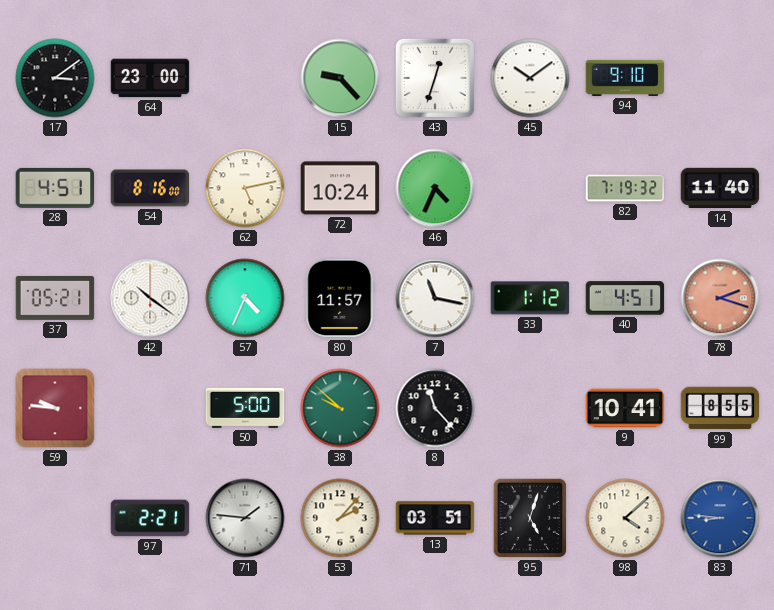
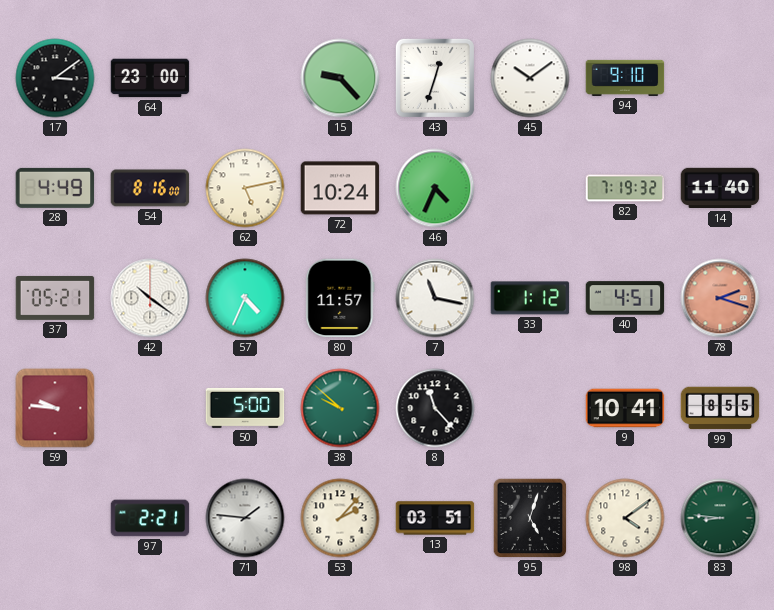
28: 4:51 -> 4:49 (55, 188)
98: 4:08 -> 4:09 (625, 518)
83 dial: blue -> green (720, 518)
